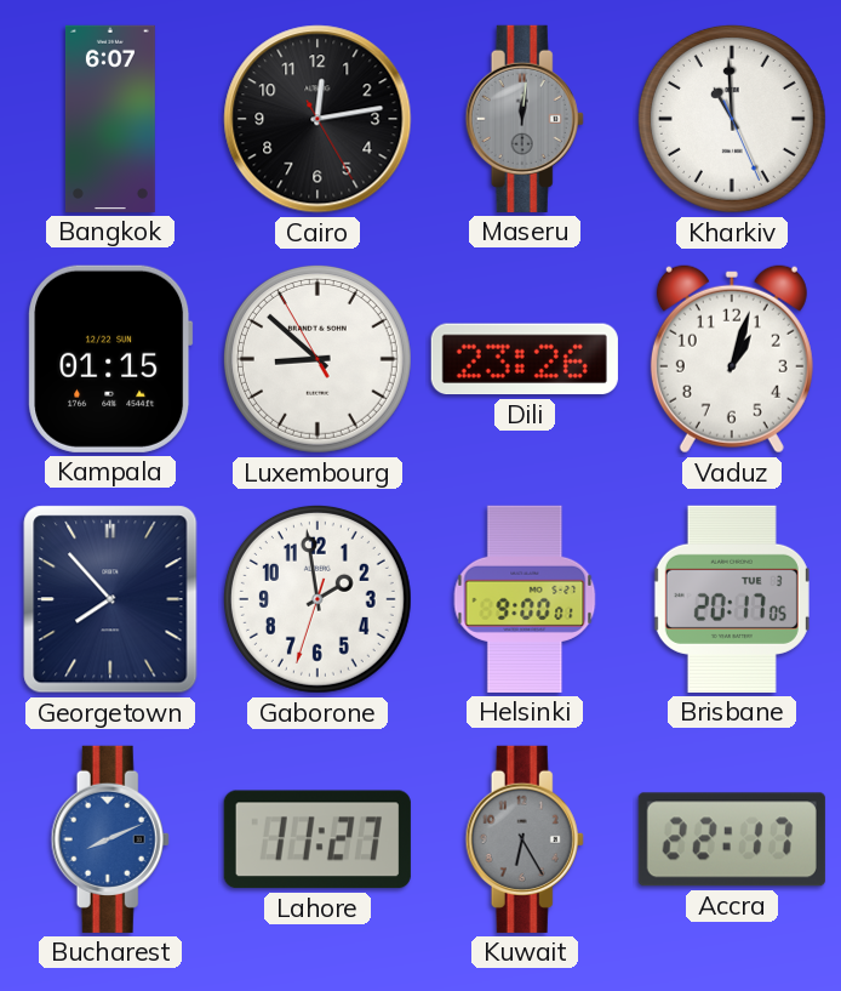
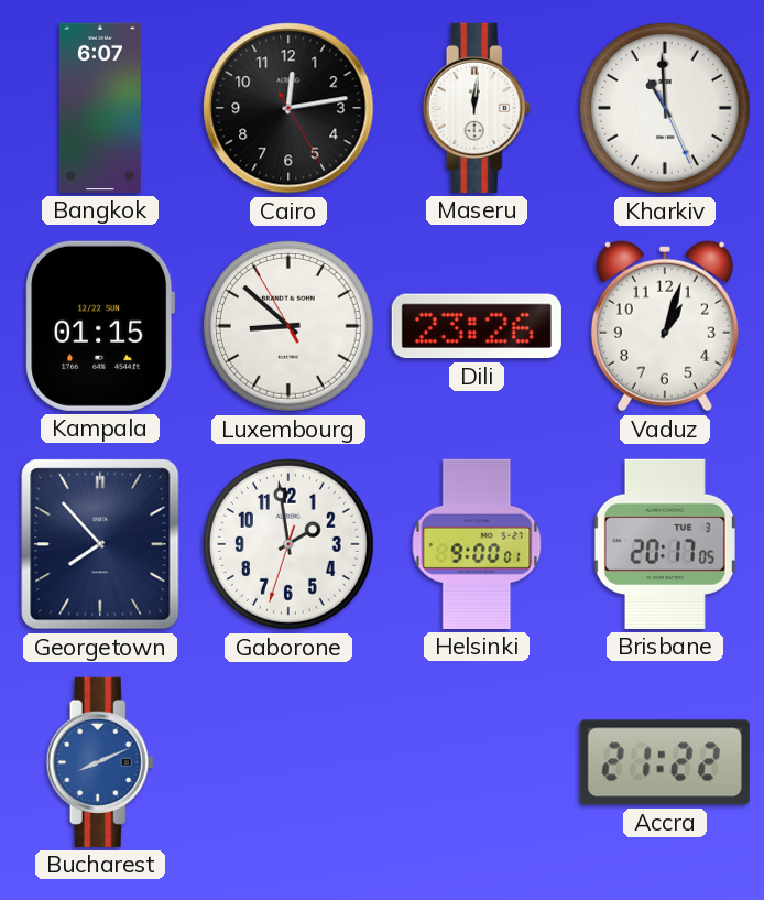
Maseru dial: grey -> white (477, 108)
Lahore: 11:27 -> none (317, 839)
Kuwait: 6:25 -> none (525, 839)
Accra: 22:17 -> 21:22 (665, 762)
